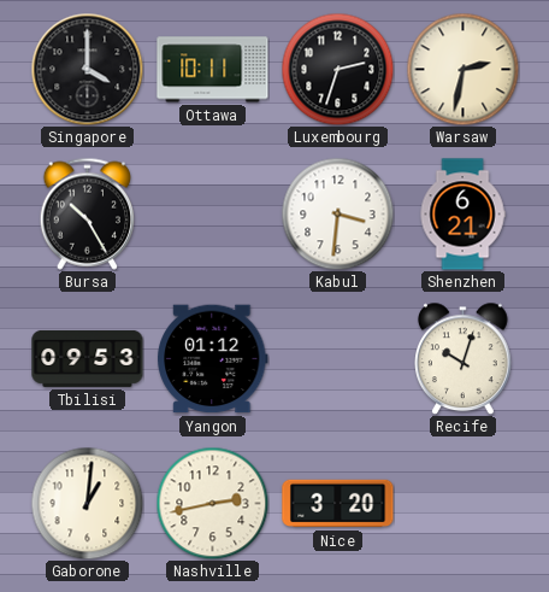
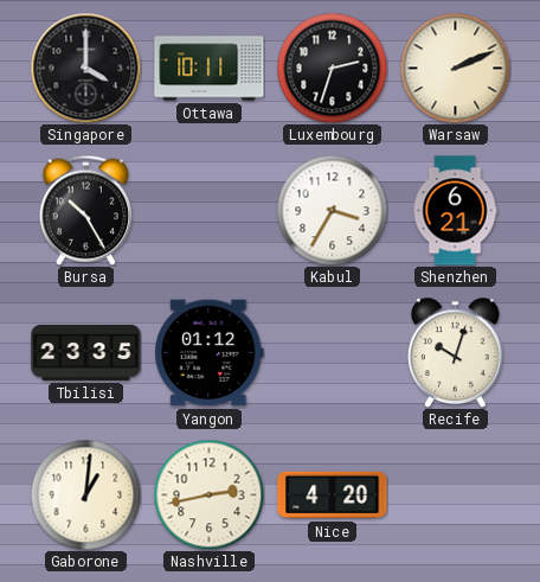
Warsaw: 2:32 -> 2:11 (455, 68)
Kabul: 3:31 -> 3:35 (332, 210)
Tbilisi: 09:53 -> 23:35 (86, 352)
Nice: 3:20 -> 4:20 (333, 495)
